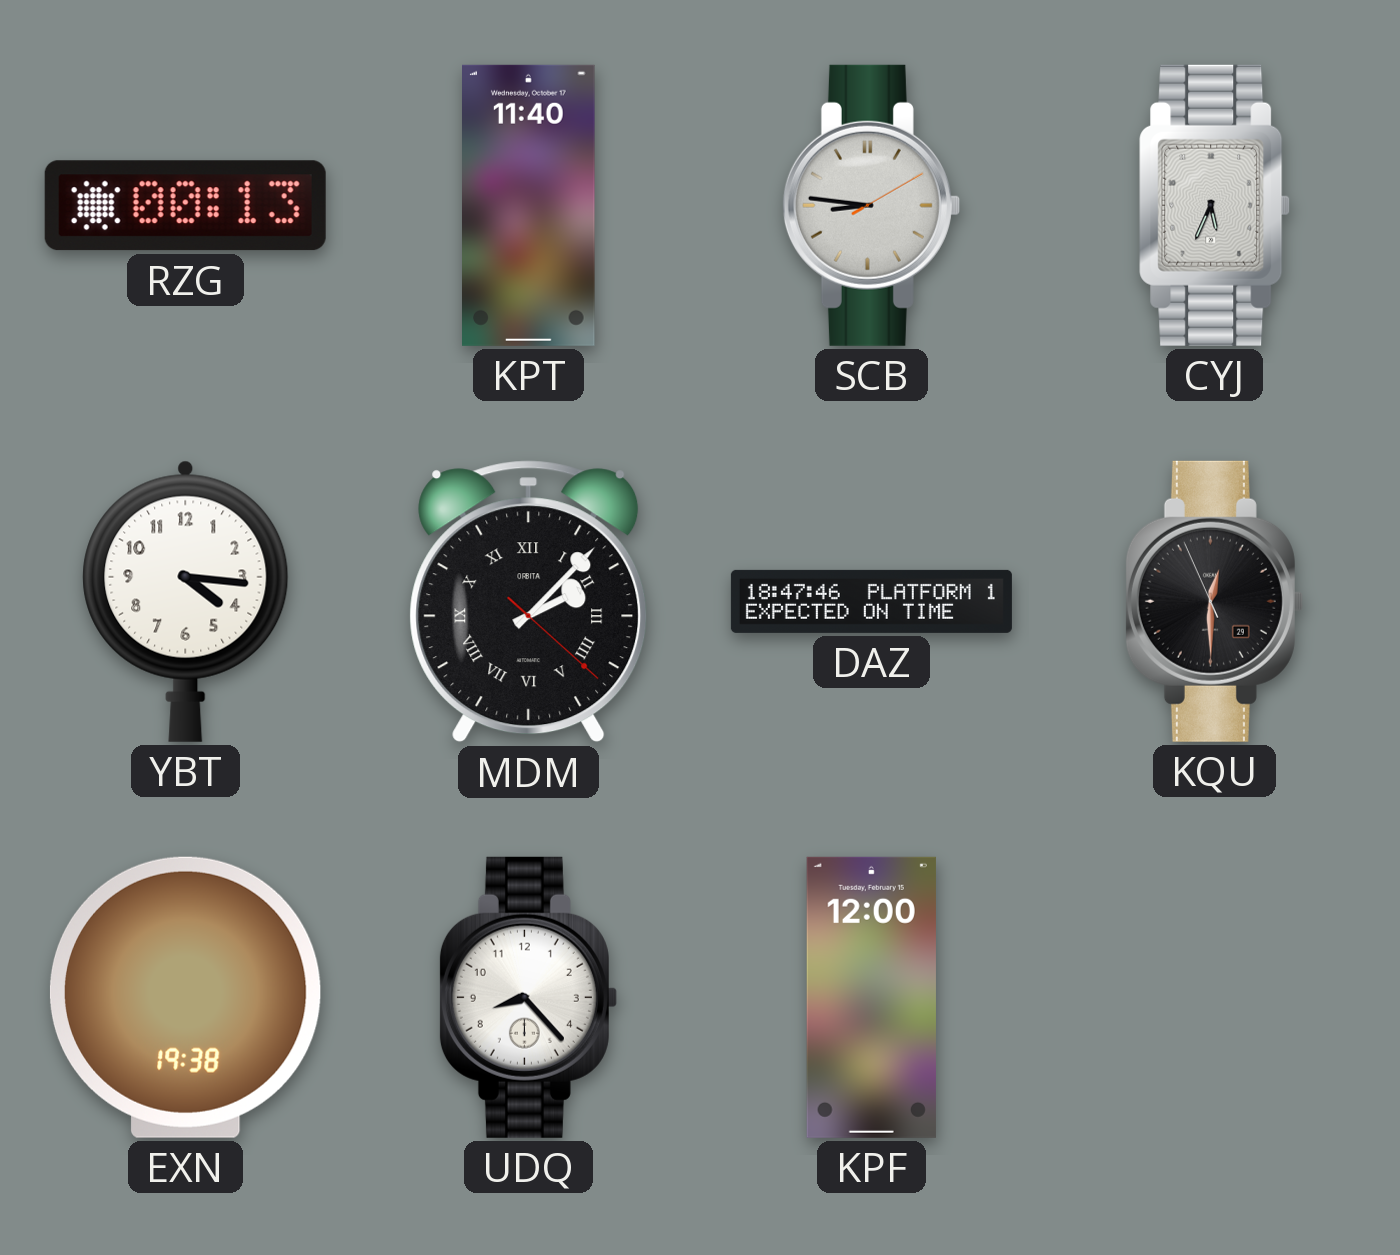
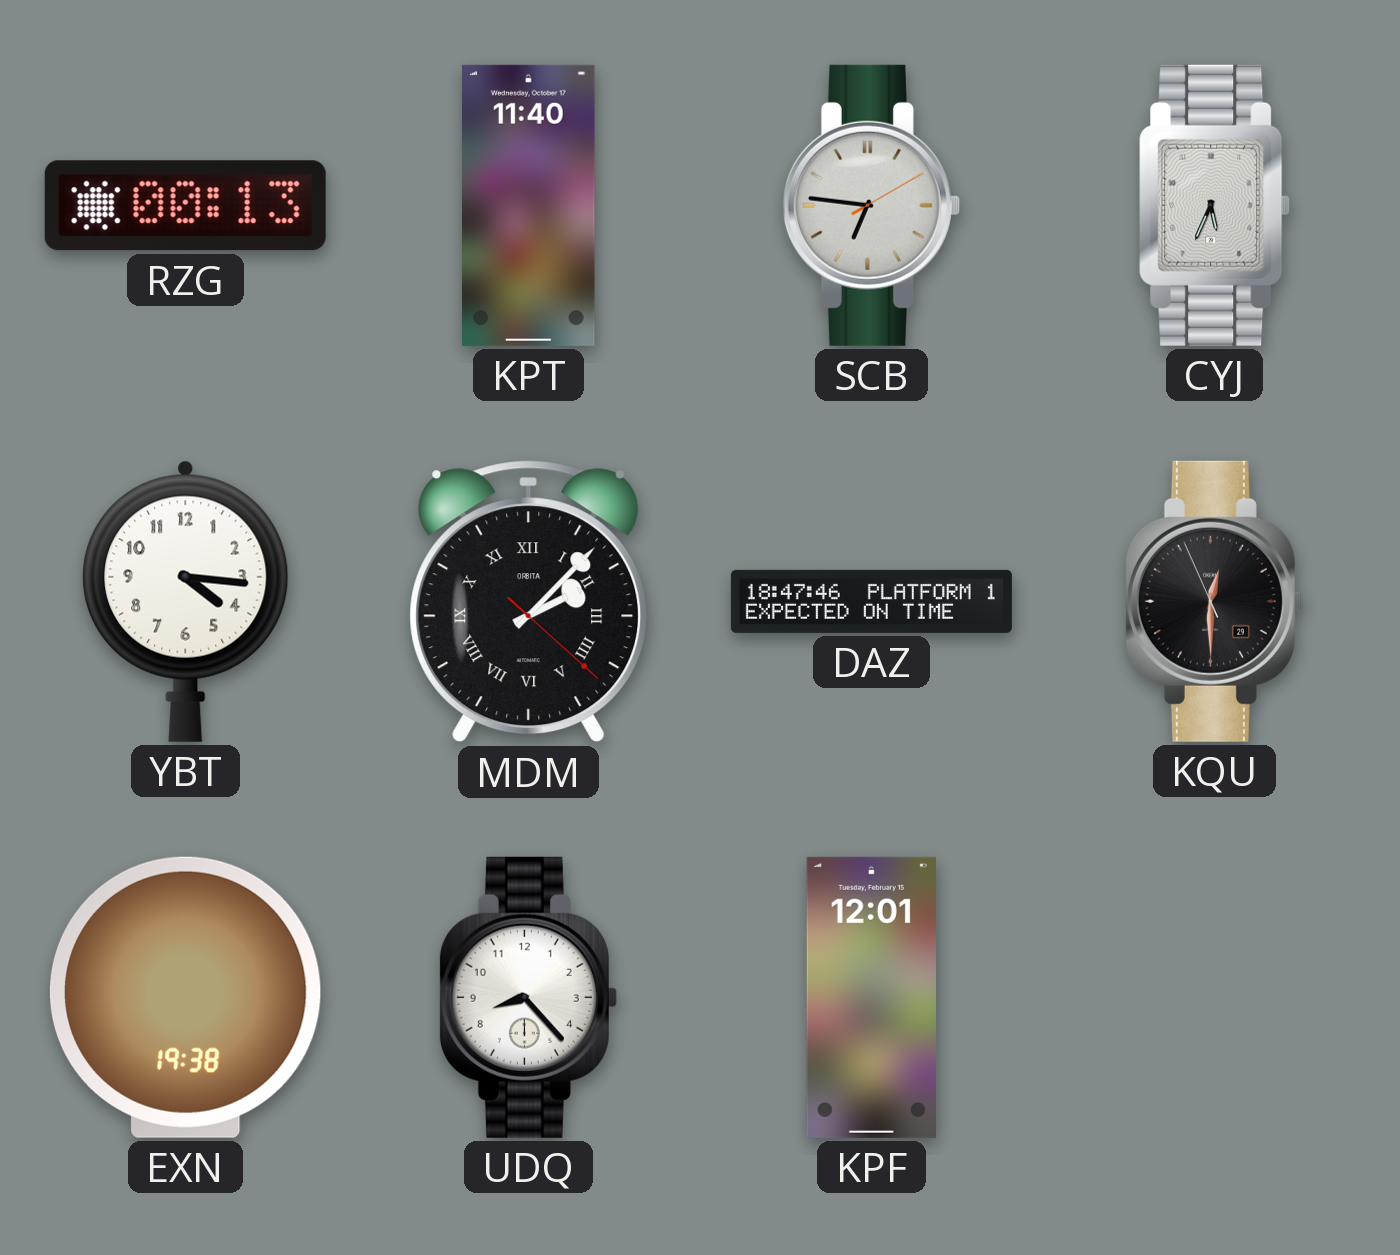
SCB: 8:46 -> 6:46 (871, 205)
KPF: 12:00 -> 12:01 (871, 997)
